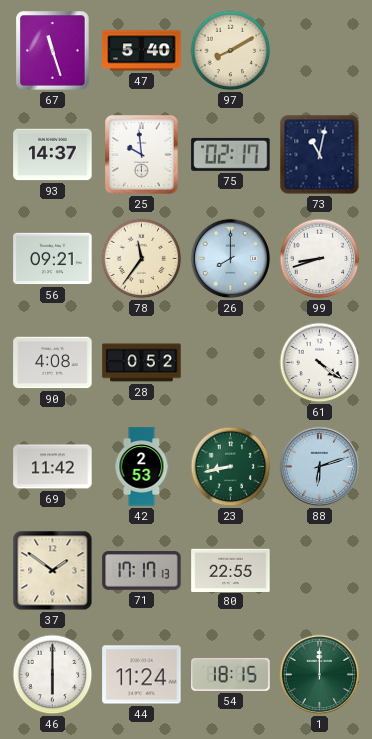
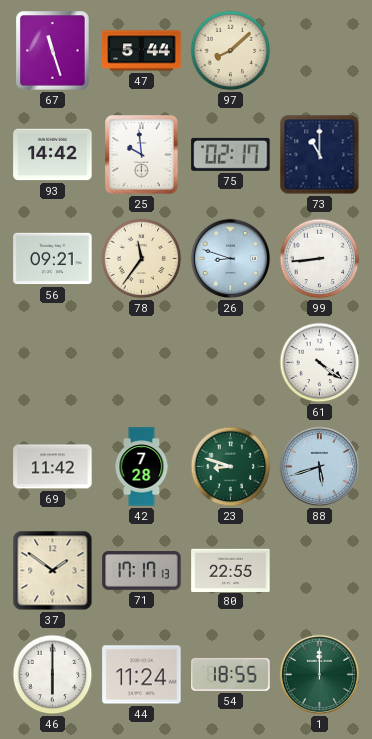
47: 5:40 -> 5:44 (142, 51)
97: 8:10 -> 8:08 (231, 51)
93: 14:37 -> 14:42 (53, 155)
73: 11:02 -> 11:00 (320, 155)
26: 8:00 -> 8:48 (231, 259)
99: 8:42 -> 8:44 (320, 259)
90: 4:08 -> none (53, 363)
28: 0:52 -> none (142, 363)
42: 2:53 -> 7:28 (142, 467)
23: 8:43 -> 8:48 (231, 467)
88: 6:12 -> 5:42 (320, 467)
54: 18:15 -> 18:55 (231, 674)
